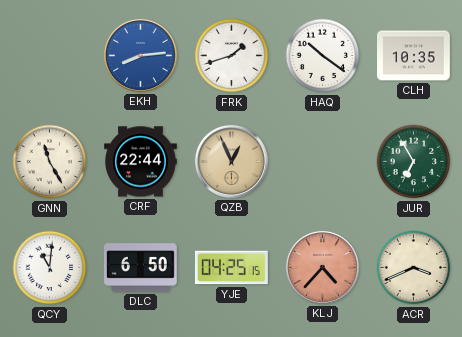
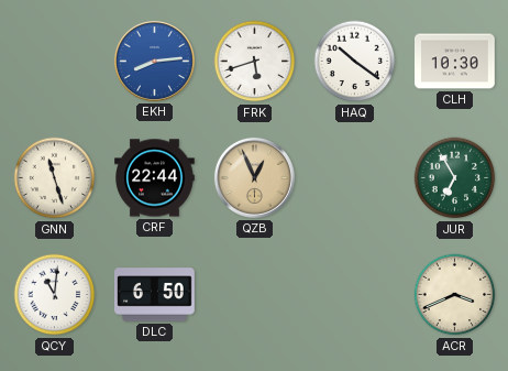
FRK: 1:42 -> 5:42 (255, 62)
CLH: 10:35 -> 10:30 (455, 62)
GNN: 11:25 -> 11:27 (55, 178)
YJE: 04:25 -> none (232, 268)
KLJ: 4:37 -> none (322, 267)
